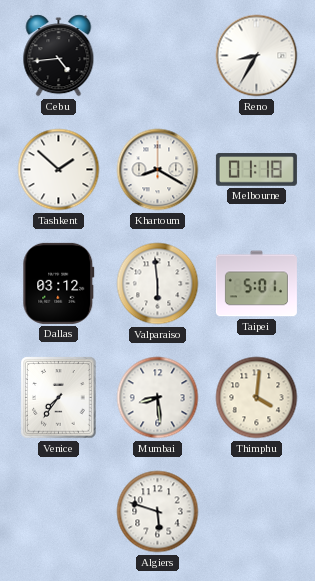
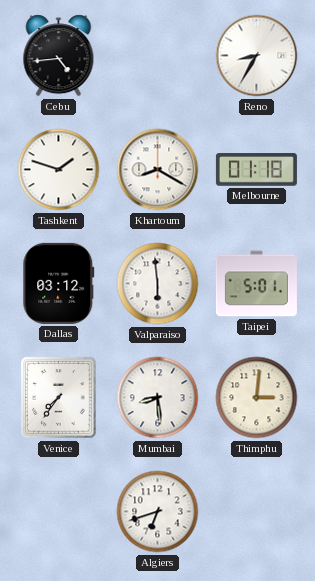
Tashkent: 1:52 -> 1:48 (59, 170)
Thimphu: 4:01 -> 3:01 (257, 398)
Algiers: 5:48 -> 6:42 (158, 512)
